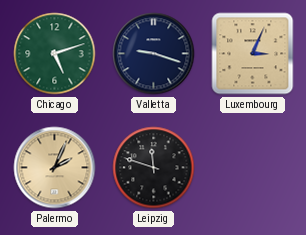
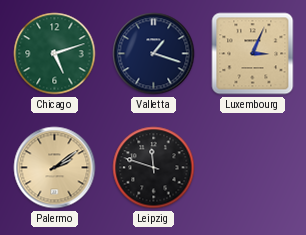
Valletta: 9:18 -> 1:18 (154, 54)
Palermo: 2:04 -> 2:09 (55, 168)
